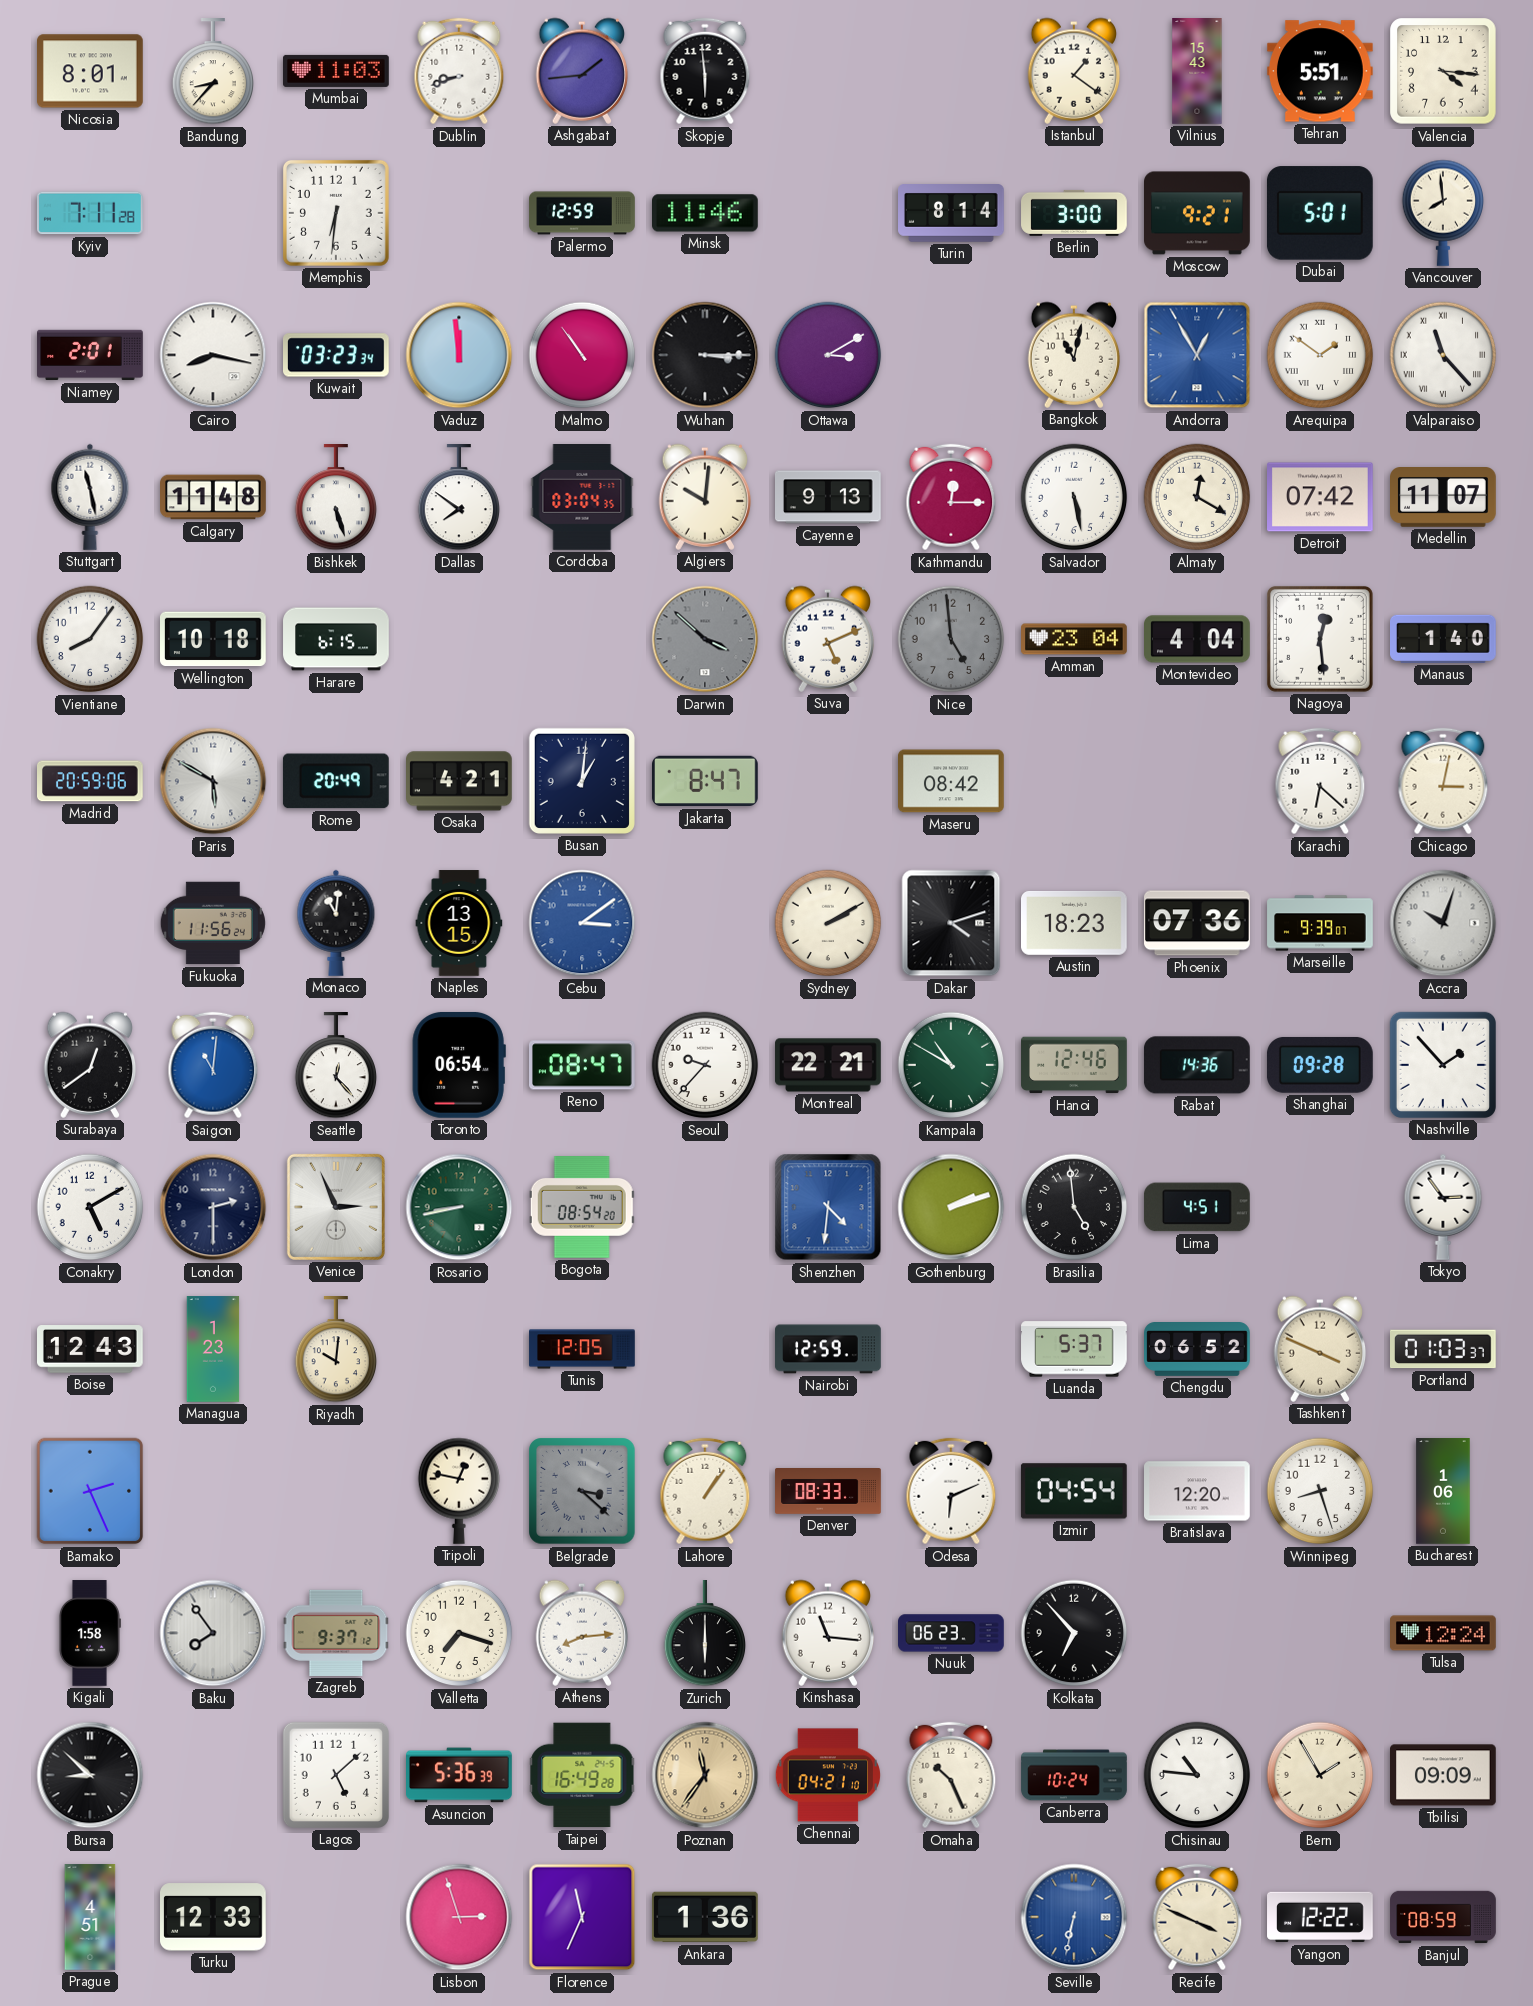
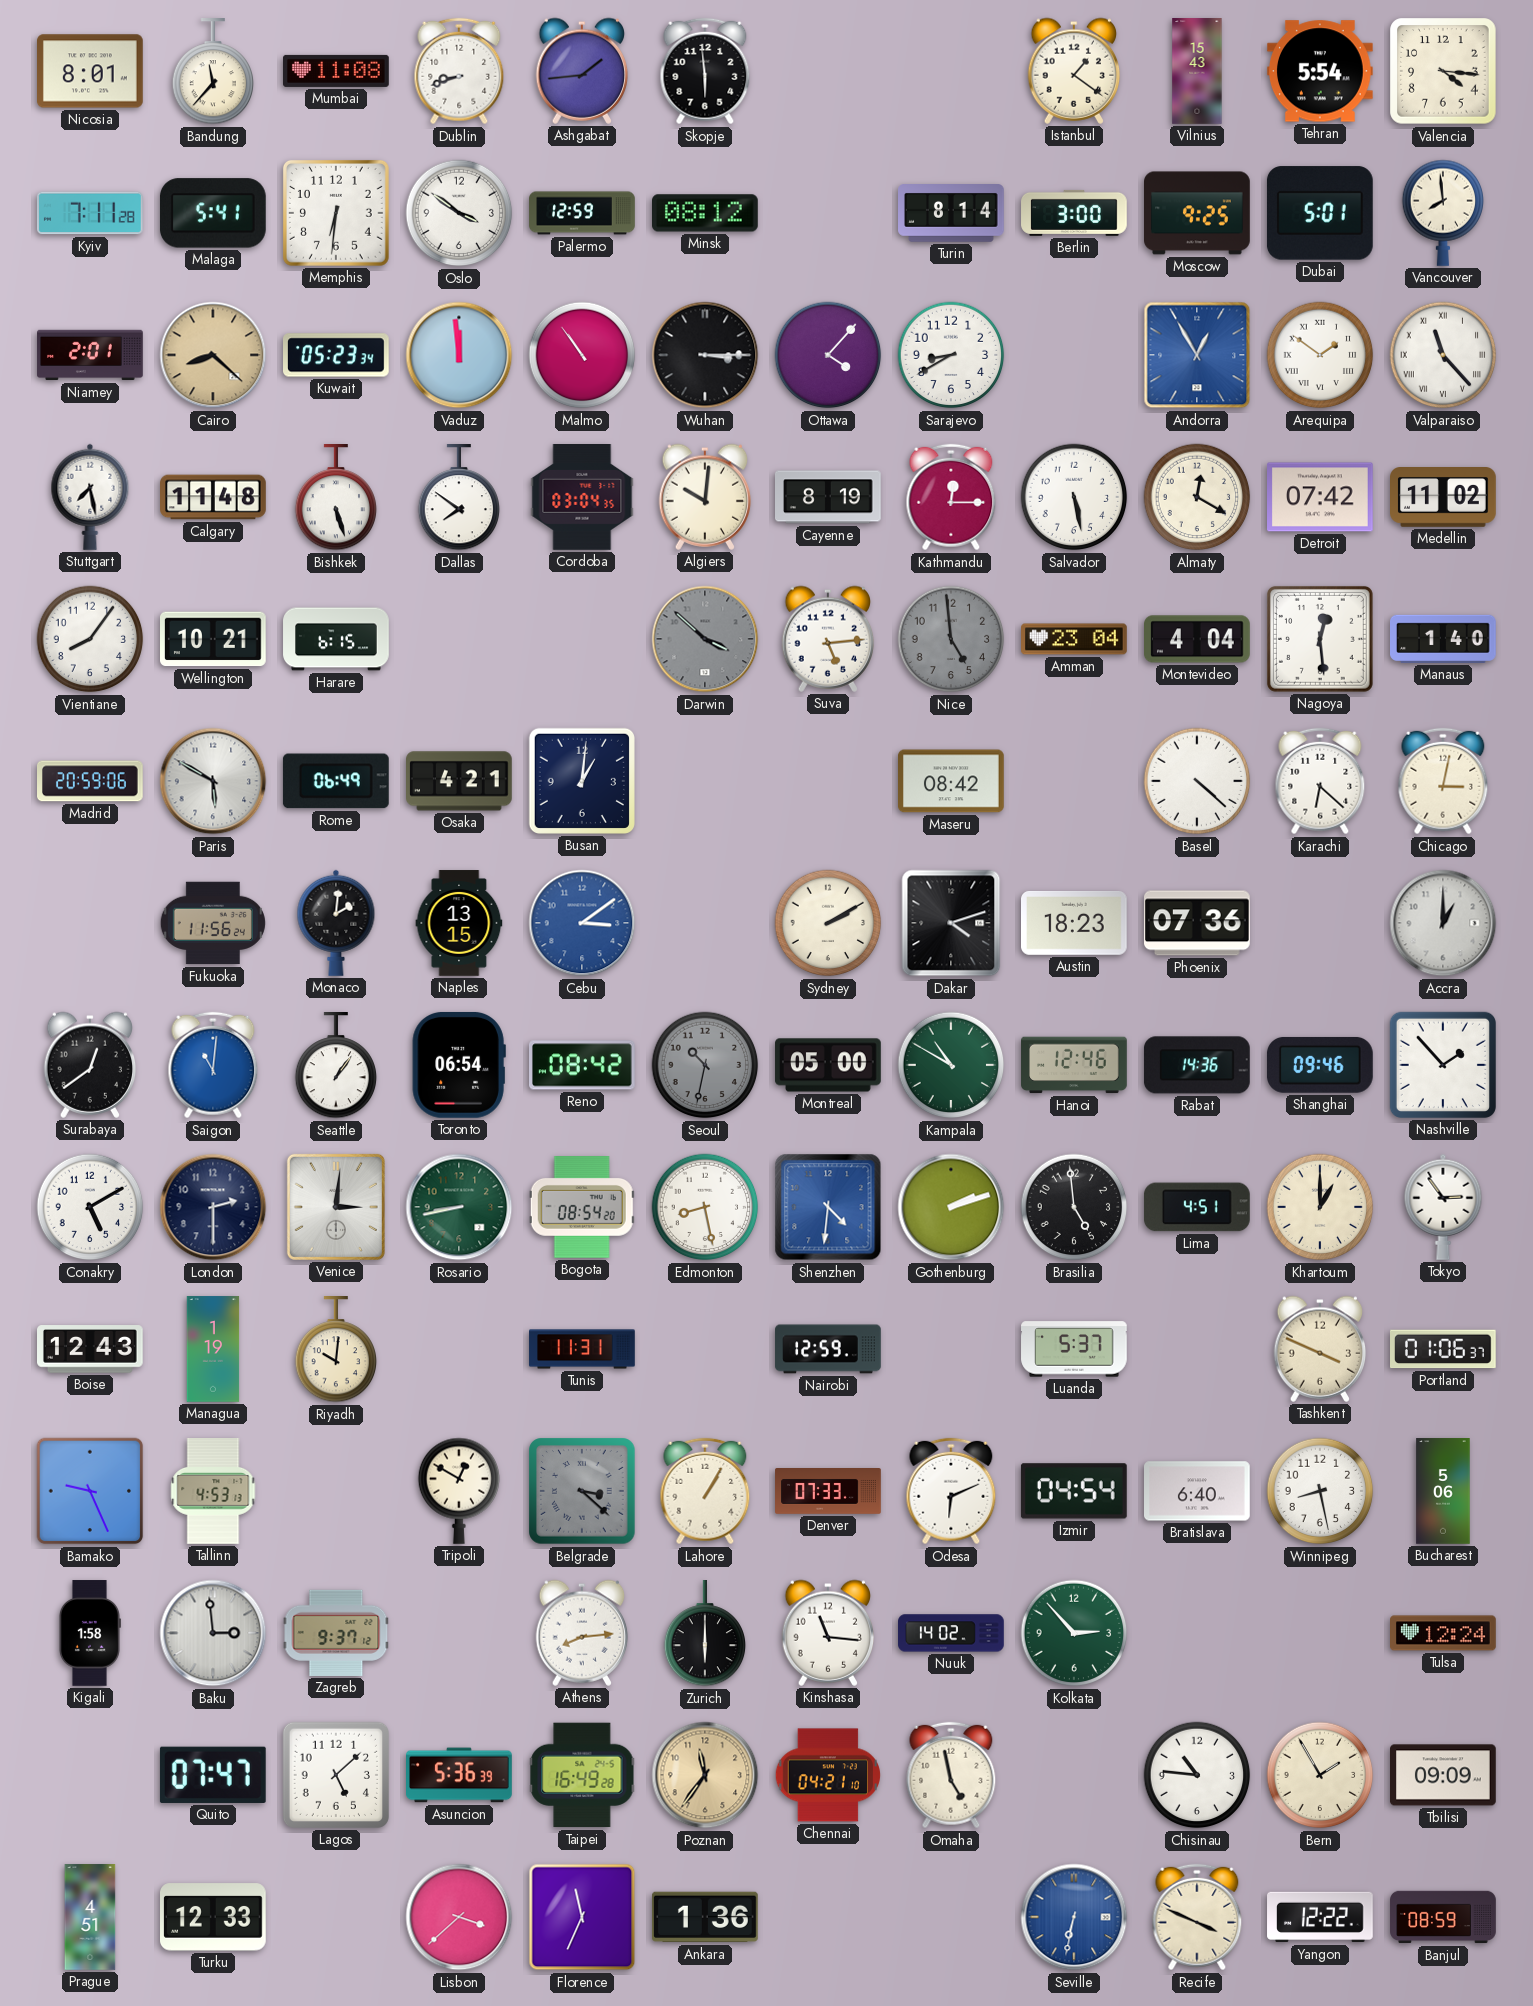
Bandung: 8:37 -> 11:37 (213, 72)
Mumbai: 11:03 -> 11:08 (336, 71)
Tehran: 5:51 -> 5:54 (1320, 71)
Malaga: none -> 5:41 (213, 213)
Oslo: none -> 3:51 (459, 213)
Minsk: 11:46 -> 08:12 (706, 213)
Moscow: 9:21 -> 9:25 (1198, 213)
Cairo: 8:17 -> 8:22 (213, 355)
Cairo dial: white -> champagne (213, 355)
Kuwait: 03:23 -> 05:23 (337, 355)
Ottawa: 3:10 -> 4:07 (828, 355)
Sarajevo: none -> 8:40 (951, 355)
Bangkok: 11:02 -> none (1074, 355)
Stuttgart: 11:28 -> 7:28 (90, 497)
Cayenne: 9:13 -> 8:19 (829, 497)
Medellin: 11:07 -> 11:02 (1443, 498)
Wellington: 10:18 -> 10:21 (214, 639)
Suva: 5:11 -> 5:14 (828, 639)
Rome: 20:49 -> 06:49 (336, 781)
Jakarta: 8:47 -> none (706, 781)
Basel: none -> 4:22 (1197, 781)
Monaco: 11:01 -> 2:01 (336, 923)
Marseille: 9:39 -> none (1320, 923)
Accra: 10:03 -> 1:00 (1443, 923)
Seattle: 12:23 -> 1:06 (336, 1066)
Reno: 08:47 -> 08:42 (583, 1065)
Seoul: 9:37 -> 10:32 (705, 1065)
Seoul dial: white -> grey (705, 1065)
Montreal: 22:21 -> 05:00 (828, 1065)
Shanghai: 09:28 -> 09:46 (1320, 1065)
Venice: 2:56 -> 3:01 (336, 1207)
Edmonton: none -> 8:28 (705, 1207)
Khartoum: none -> 1:00 (1320, 1207)
Managua: 1:23 -> 1:19 (213, 1349)
Tunis: 12:05 -> 11:31 (582, 1349)
Chengdu: 06:52 -> none (1197, 1350)
Portland: 01:03 -> 01:06 (1444, 1349)
Bamako: 2:26 -> 9:26 (90, 1491)
Tallinn: none -> 4:53 (213, 1491)
Tripoli: 12:47 -> 12:50 (459, 1491)
Lahore: 1:06 -> 1:05 (705, 1491)
Denver: 08:33 -> 07:33 (828, 1491)
Bratislava: 12:20 -> 6:40 (1198, 1491)
Winnipeg: 8:27 -> 8:28 (1320, 1491)
Bucharest: 1:06 -> 5:06 (1443, 1491)
Baku: 7:54 -> 2:59 (213, 1633)
Valletta: 7:18 -> none (459, 1633)
Nuuk: 06:23 -> 14:02 (951, 1633)
Kolkata: 6:53 -> 2:53 (1074, 1633)
Kolkata dial: black -> green (1074, 1633)
Bursa: 8:52 -> none (90, 1775)
Quito: none -> 07:47 (213, 1775)
Omaha: 10:26 -> 4:58 (951, 1775)
Canberra: 10:24 -> none (1074, 1775)
Lisbon: 2:57 -> 3:38 (459, 1917)
